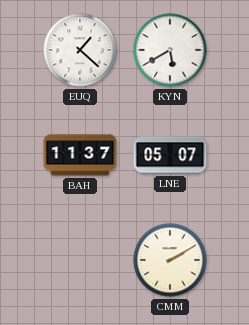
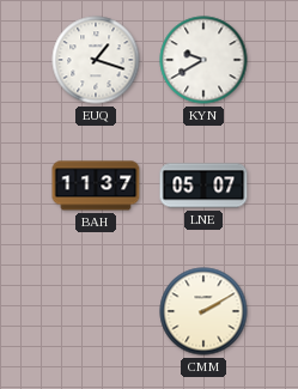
EUQ: 1:22 -> 1:18 (96, 60)
KYN: 5:40 -> 9:40 (203, 60)
